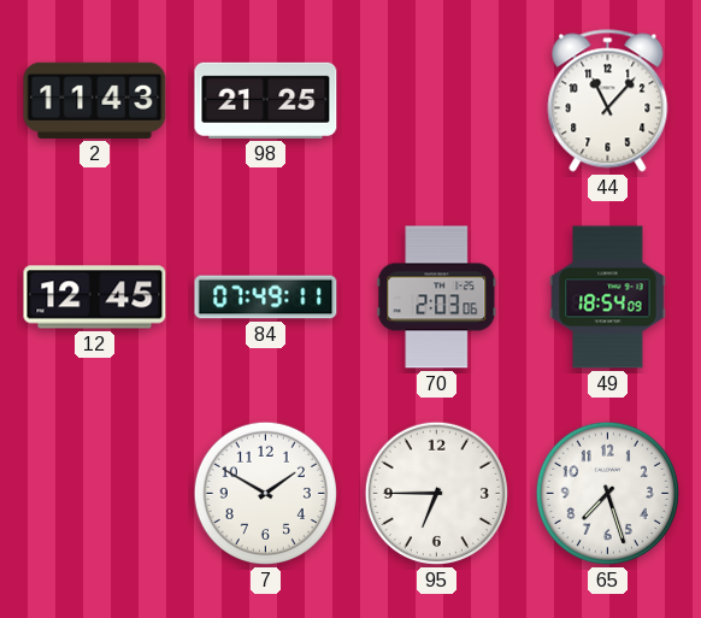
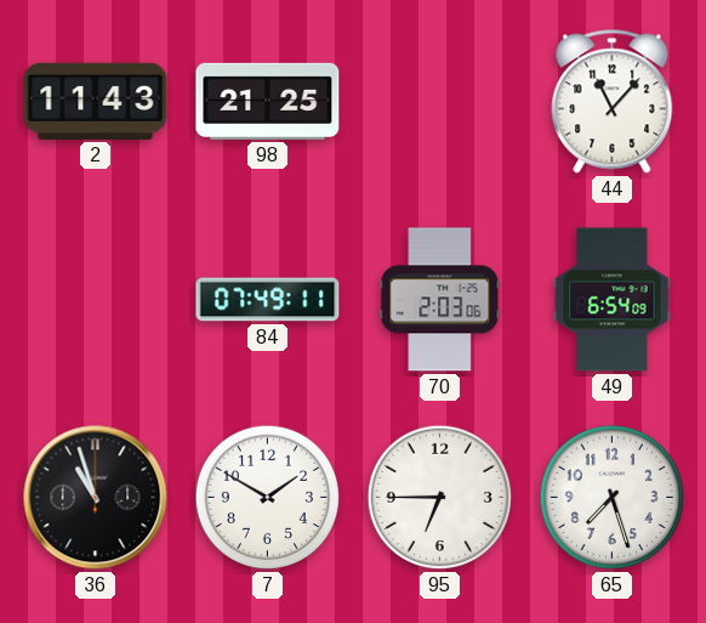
12: 12:45 -> none (95, 298)
49: 18:54 -> 6:54 (613, 300)
36: none -> 10:57 (96, 498)
